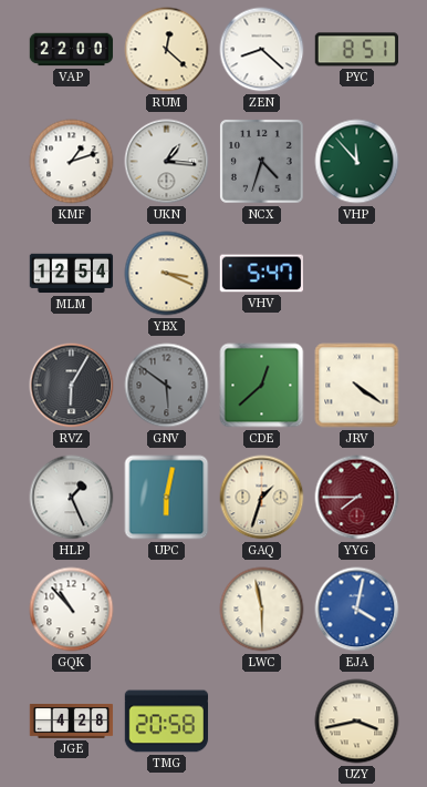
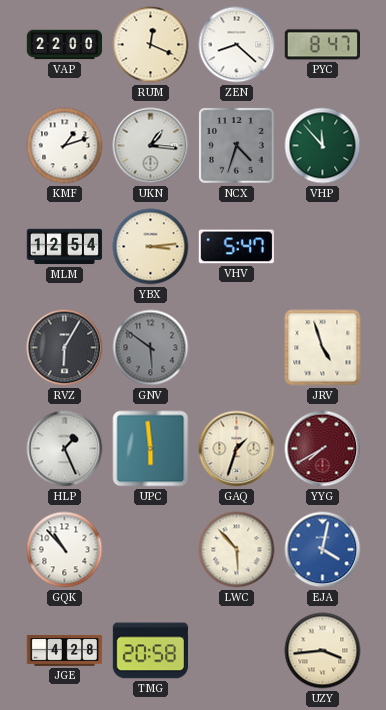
RUM: 12:22 -> 12:19 (151, 45)
PYC: 8:51 -> 8:47 (322, 45)
YBX: 3:19 -> 3:14 (151, 247)
CDE: 12:38 -> none (262, 386)
JRV: 4:21 -> 4:57 (323, 348)
UPC: 6:02 -> 5:59 (151, 449)
YYG: 7:45 -> 7:40 (323, 449)
LWC: 5:58 -> 5:53 (237, 550)
UZY: 3:43 -> 3:44 (323, 651)
